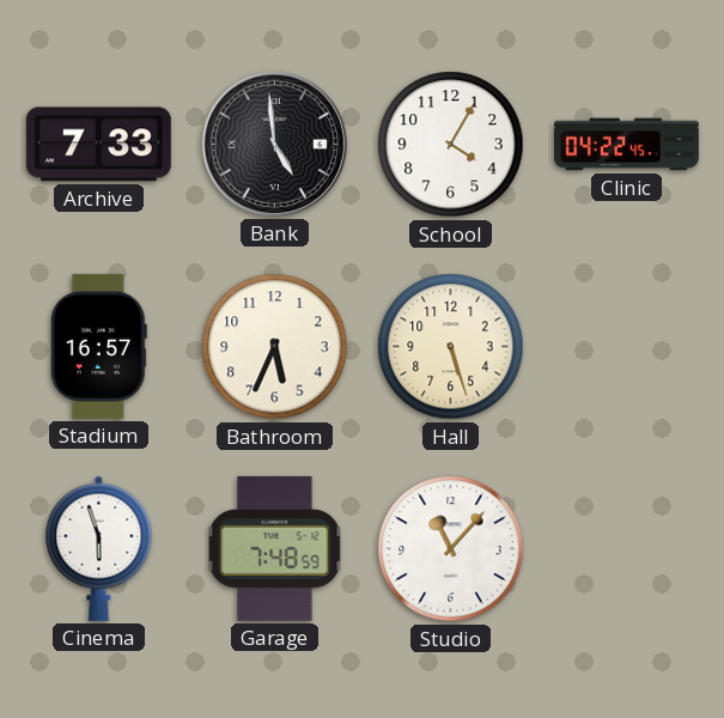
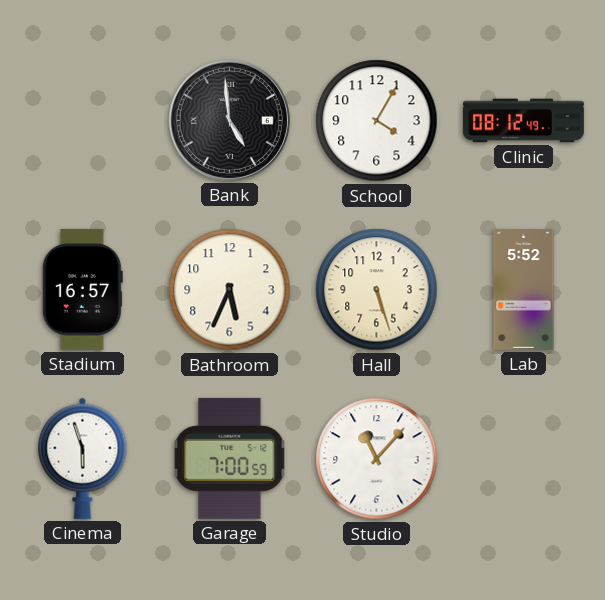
Archive: 7:33 -> none (98, 145)
Clinic: 04:22 -> 08:12 (523, 121)
Lab: none -> 5:52 (524, 289)
Garage: 7:48 -> 7:00 (230, 458)
